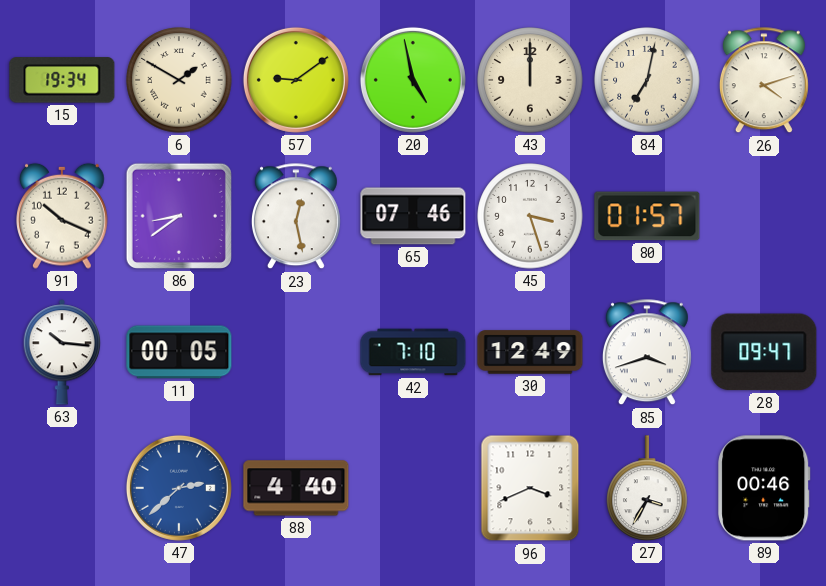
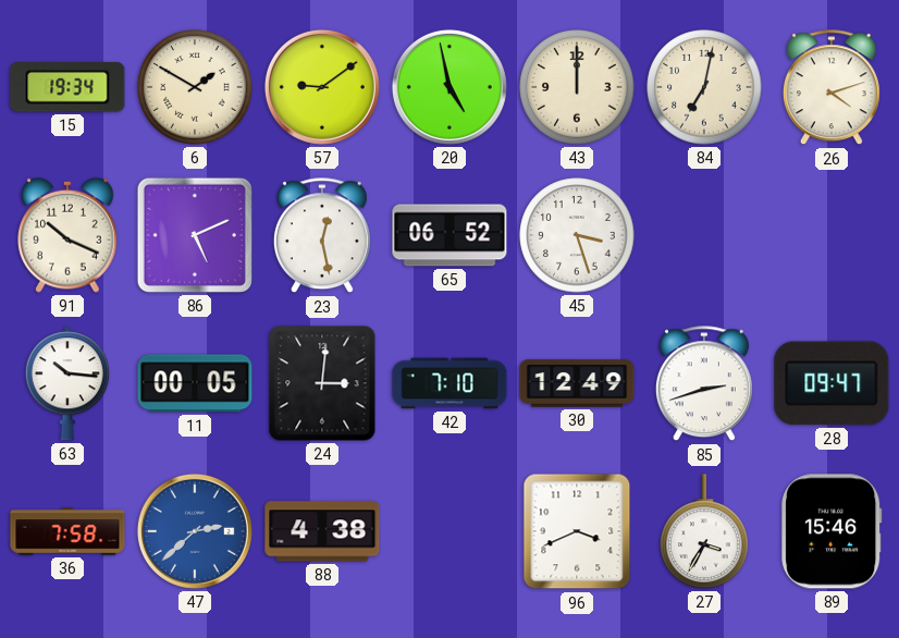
86: 8:39 -> 5:11 (195, 235)
65: 07:46 -> 06:52 (449, 235)
80: 01:57 -> none (647, 216)
24: none -> 3:01 (322, 383)
85: 3:42 -> 2:42 (704, 384)
36: none -> 7:58 (67, 531)
88: 4:40 -> 4:38 (322, 531)
89: 00:46 -> 15:46 (832, 531)
